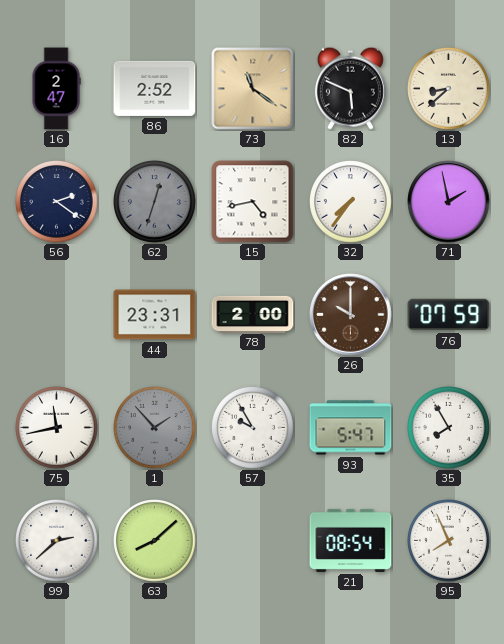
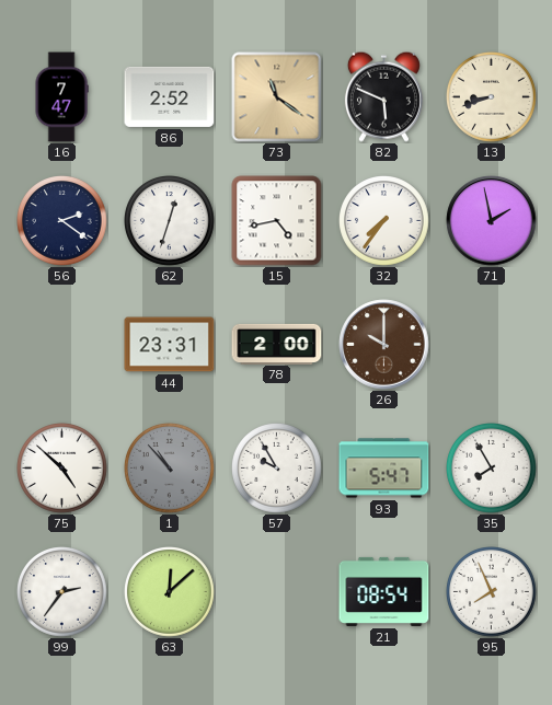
16: 2:47 -> 7:47 (61, 97)
13: 8:38 -> 8:42 (492, 97)
62 dial: grey -> white (170, 221)
76: 07:59 -> none (449, 315)
75: 11:43 -> 4:52 (62, 469)
1: 1:53 -> 10:53 (170, 469)
99: 2:38 -> 2:36 (62, 592)
63: 8:08 -> 12:08 (170, 592)
